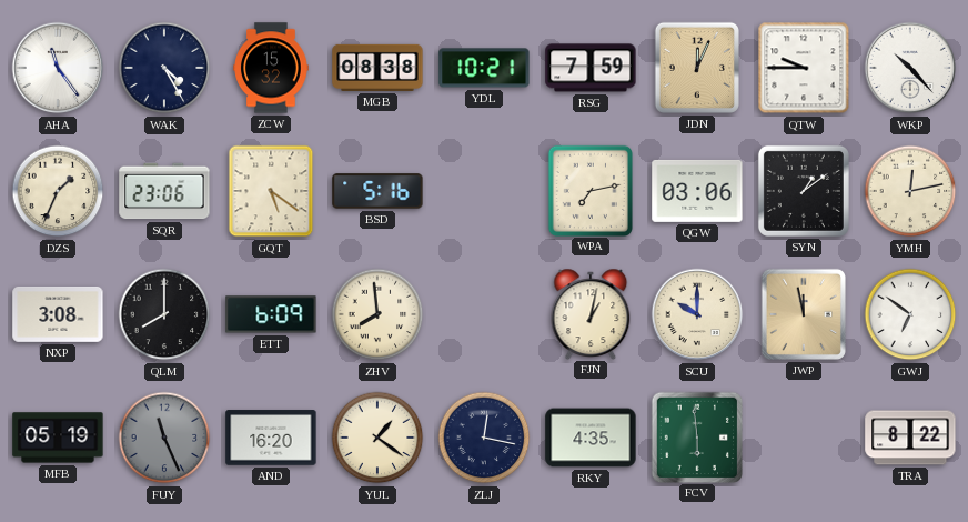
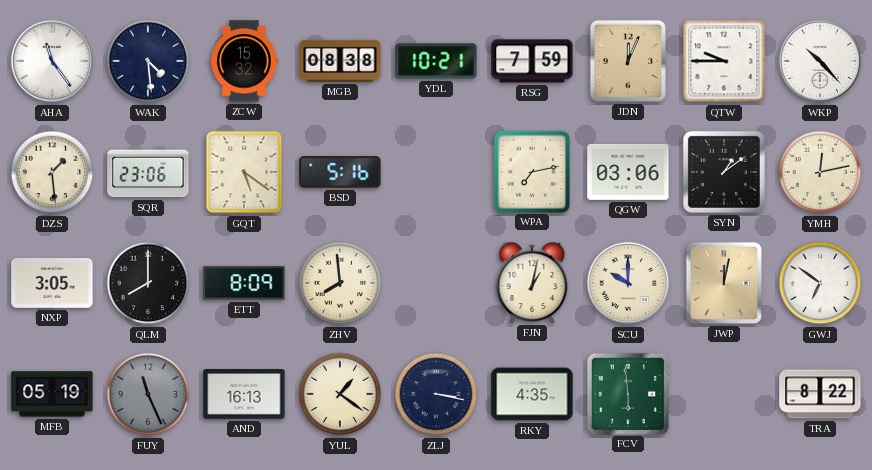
WAK: 4:25 -> 4:29 (148, 61)
DZS: 1:34 -> 1:29 (52, 172)
NXP: 3:08 -> 3:05 (52, 283)
ETT: 6:09 -> 8:09 (244, 283)
JWP: 11:58 -> 12:02 (724, 283)
AND: 16:20 -> 16:13 (244, 394)
ZLJ: 12:17 -> 3:17 (436, 394)
